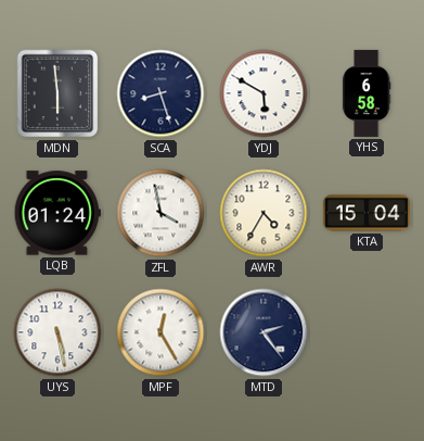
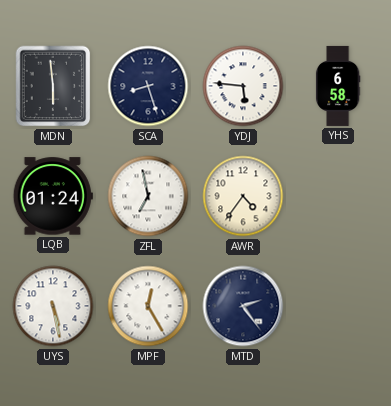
YDJ: 5:50 -> 5:46 (243, 86)
ZFL: 3:58 -> 6:58 (148, 196)
AWR: 4:35 -> 4:36 (243, 196)
KTA: 15:04 -> none (367, 213)
